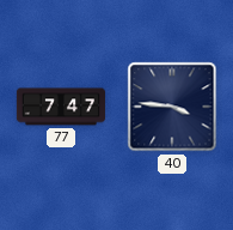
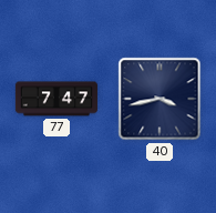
40: 3:46 -> 3:43 (160, 99)
